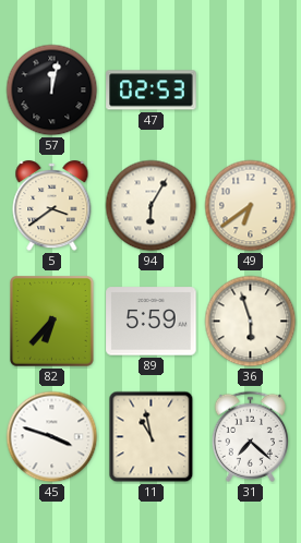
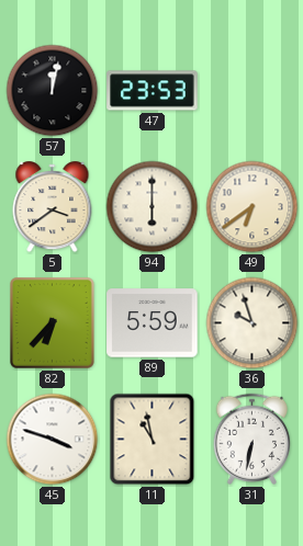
47: 02:53 -> 23:53 (153, 91)
94: 6:05 -> 6:00 (153, 207)
36: 5:57 -> 9:57 (252, 323)
31: 7:22 -> 6:32 (251, 439)
